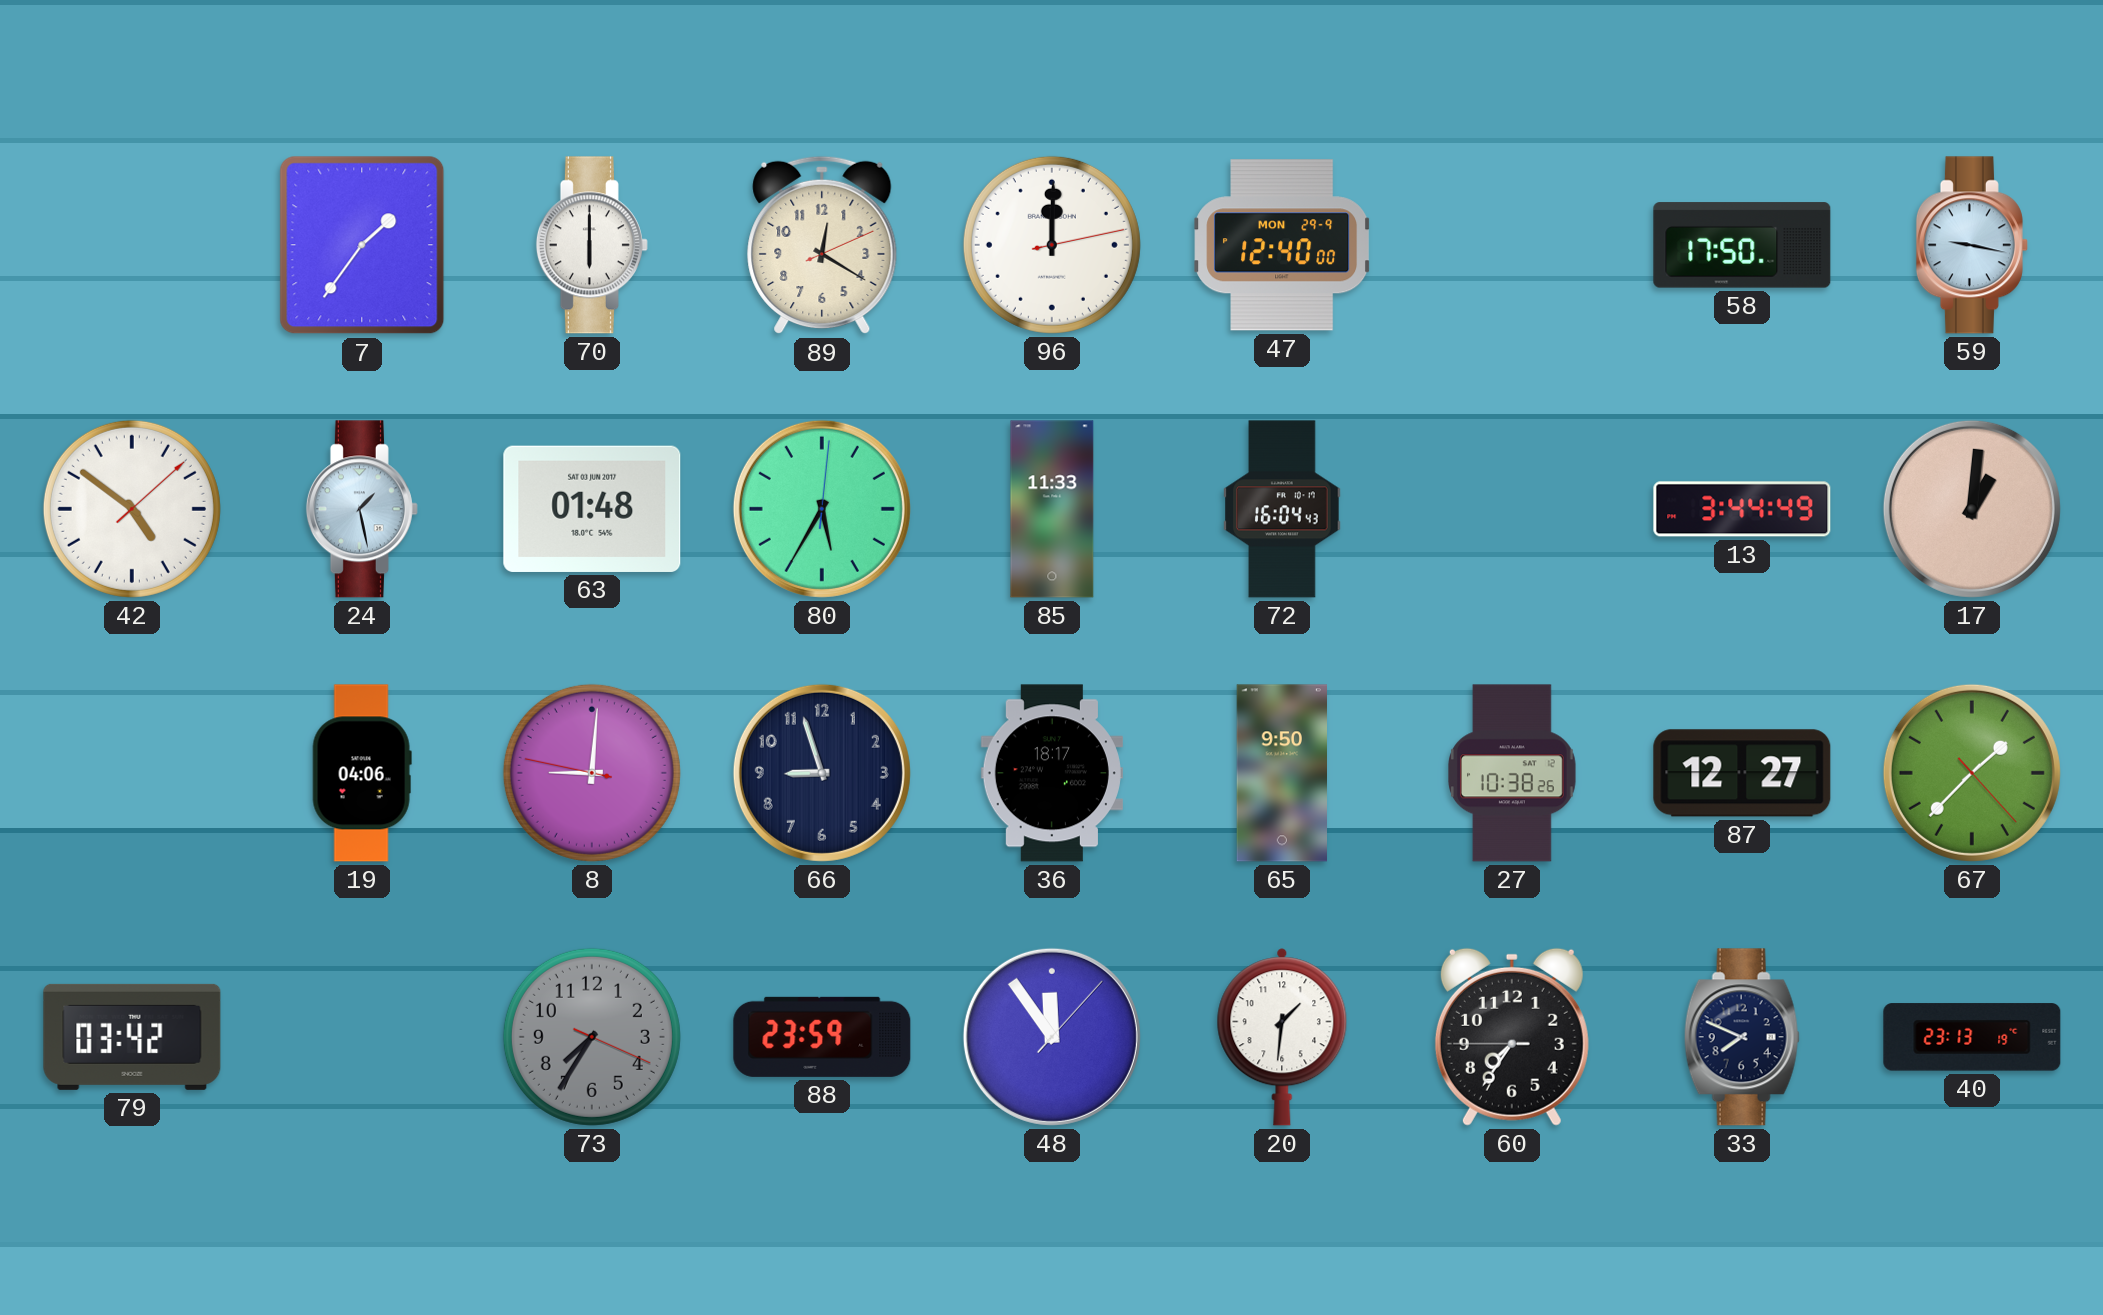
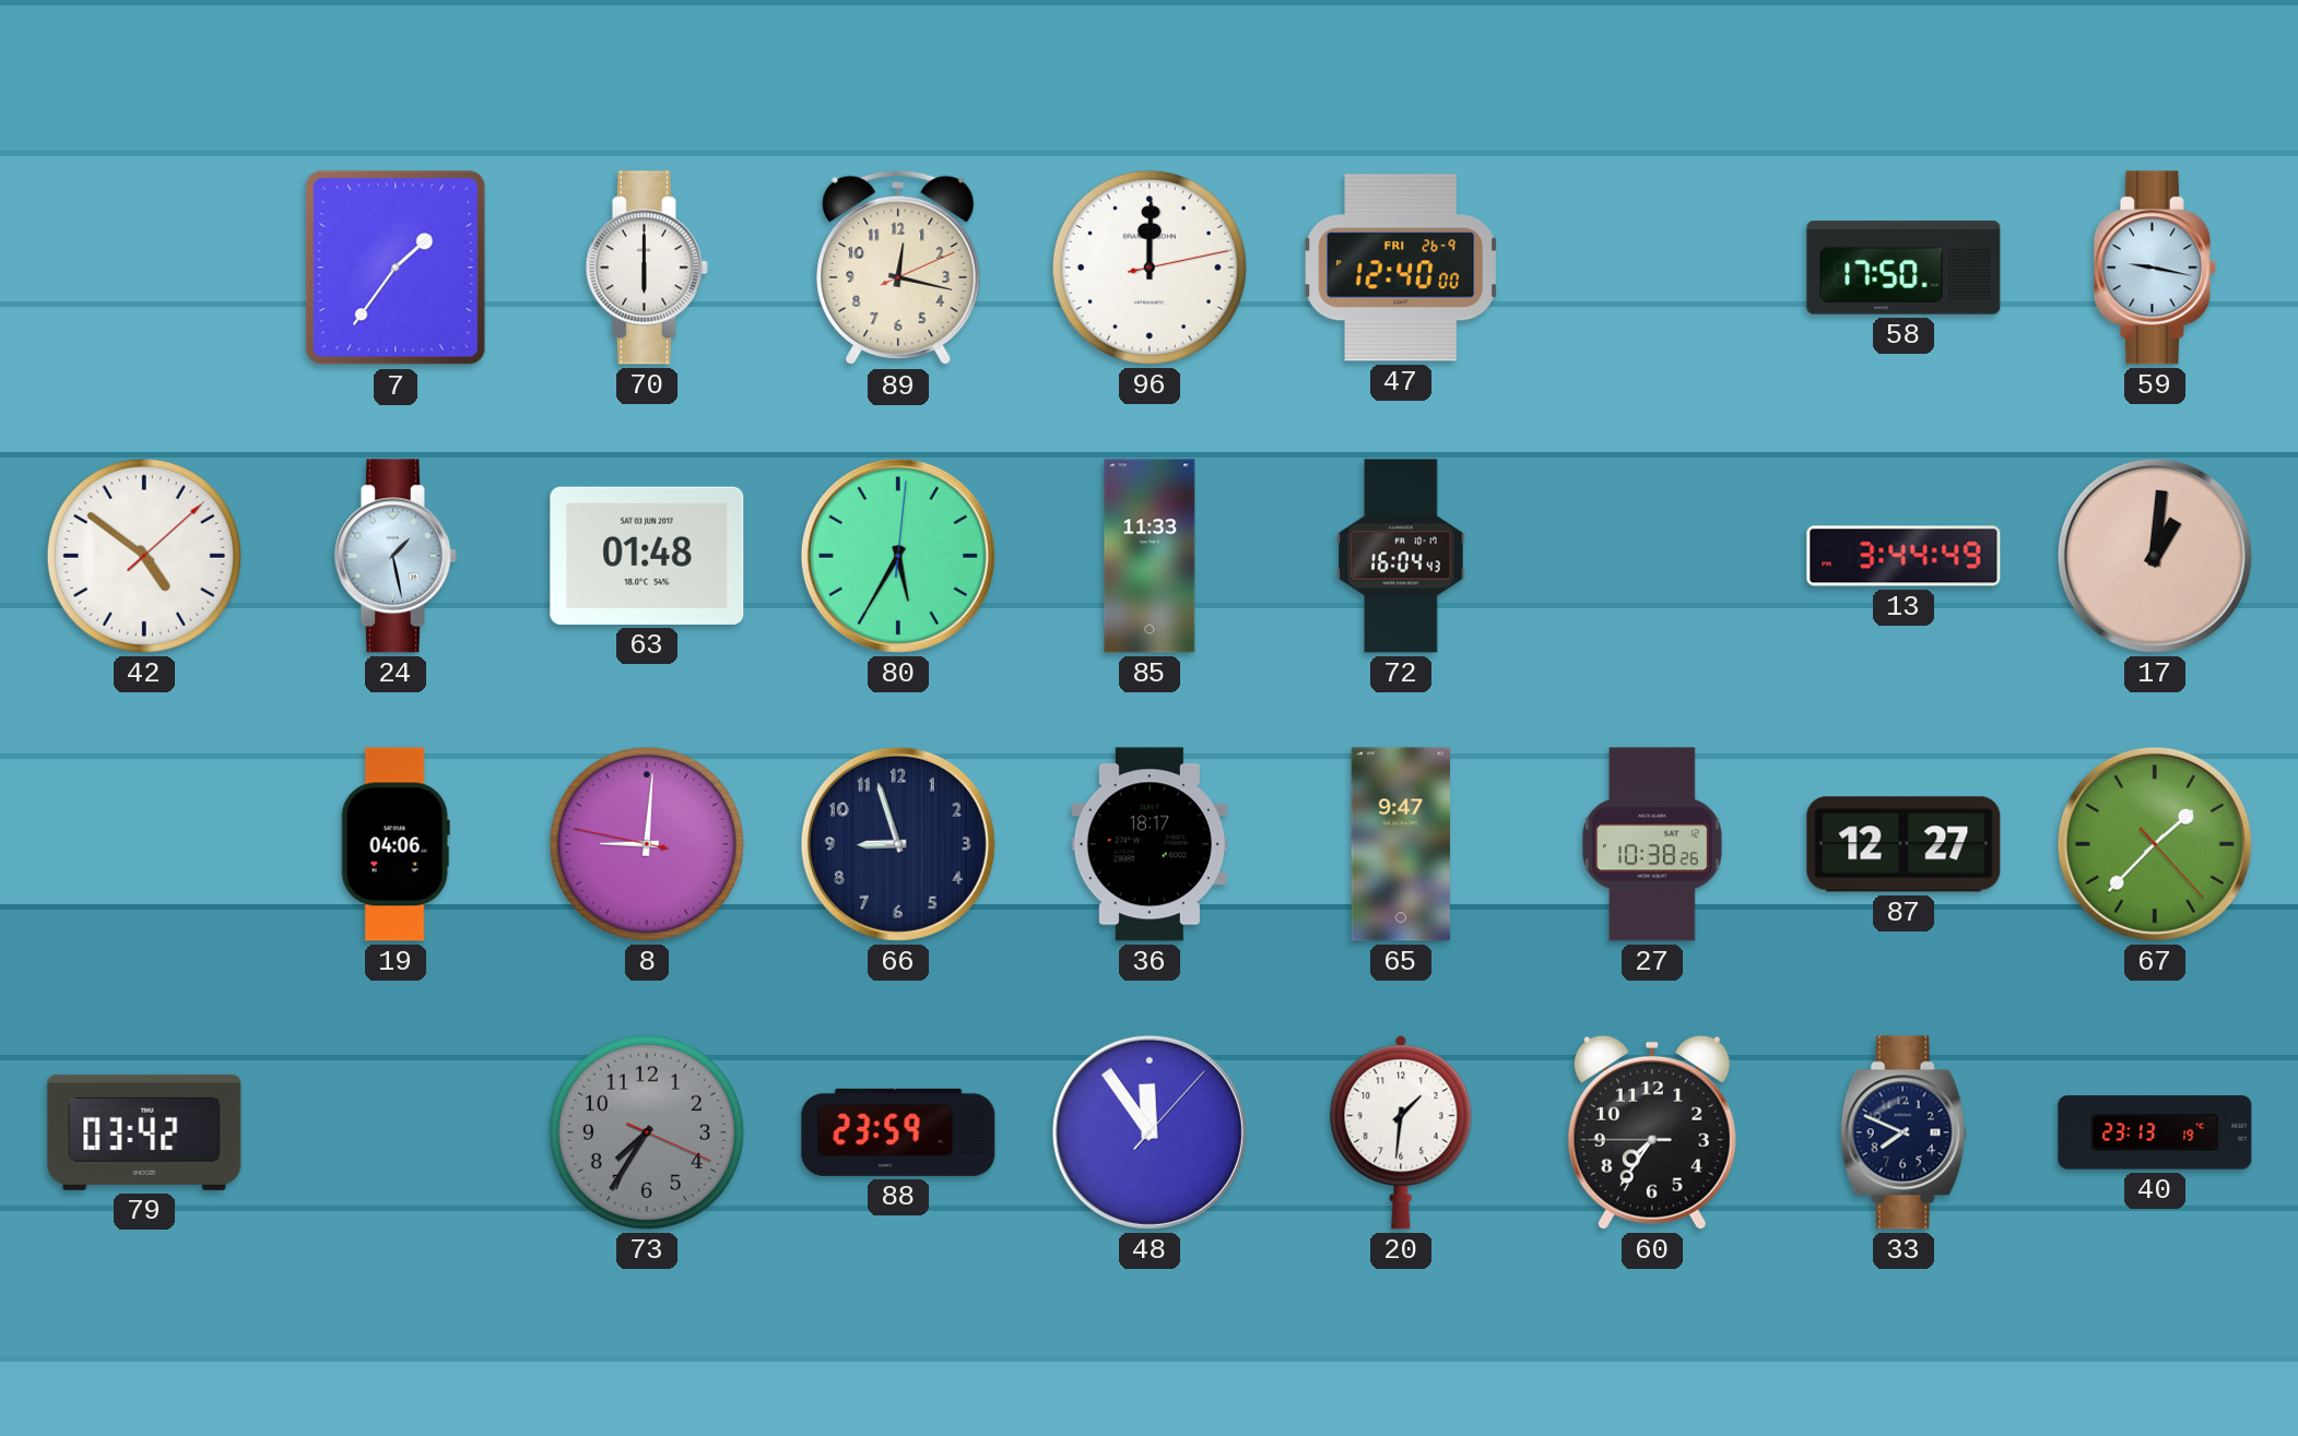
89: 12:20 -> 12:17 (898, 268)
47 date: MON 29-9 -> FRI 26-9 (1402, 268)
65: 9:50 -> 9:47 (1400, 844)
